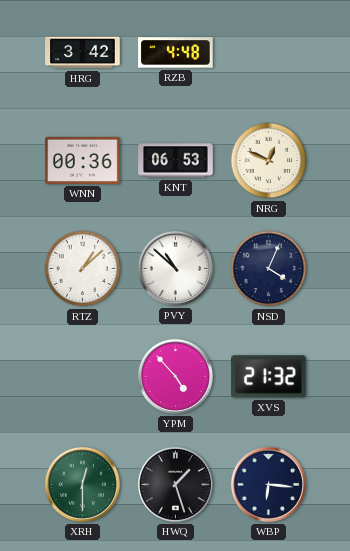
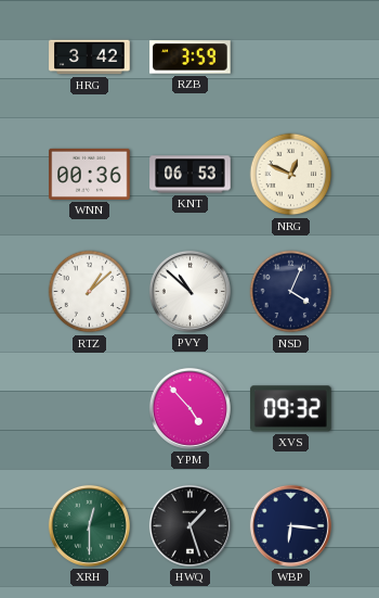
RZB: 4:48 -> 3:59 (191, 58)
XVS: 21:32 -> 09:32 (291, 409)
